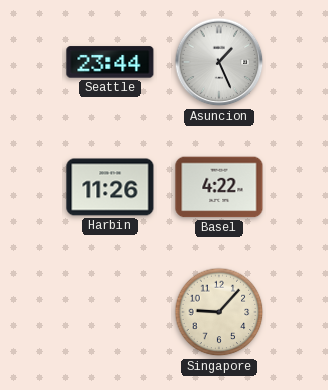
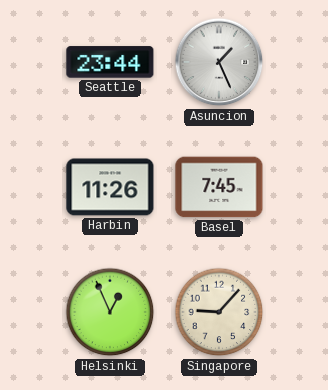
Basel: 4:22 -> 7:45 (219, 187)
Helsinki: none -> 12:56 (110, 312)
